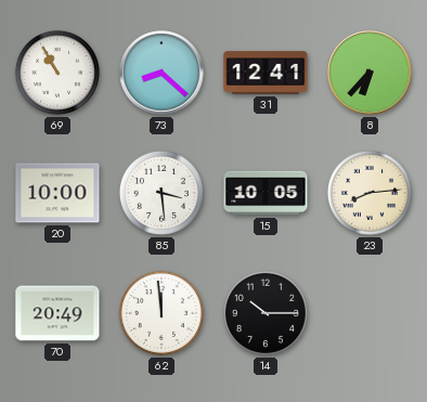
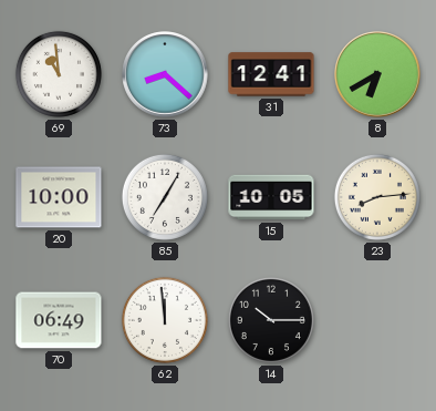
69: 10:55 -> 10:59 (59, 74)
8: 6:37 -> 6:40 (377, 74)
85: 3:29 -> 7:05 (165, 197)
70: 20:49 -> 06:49 (59, 320)
